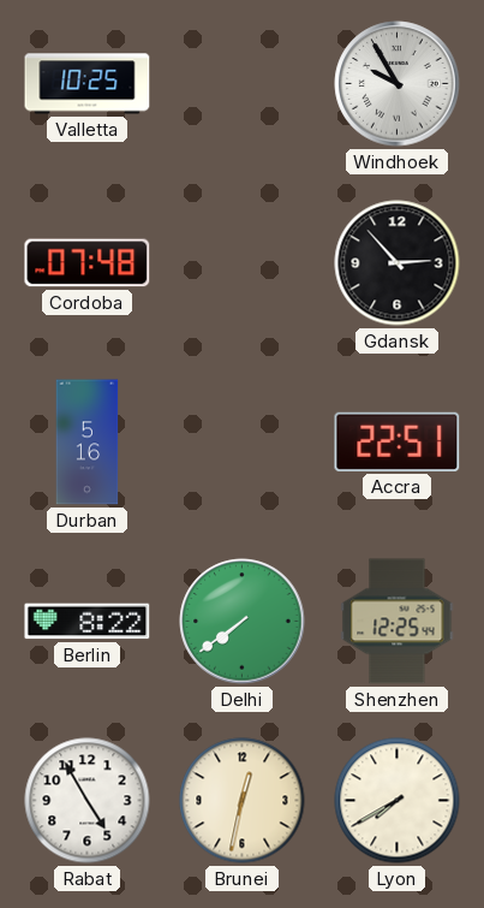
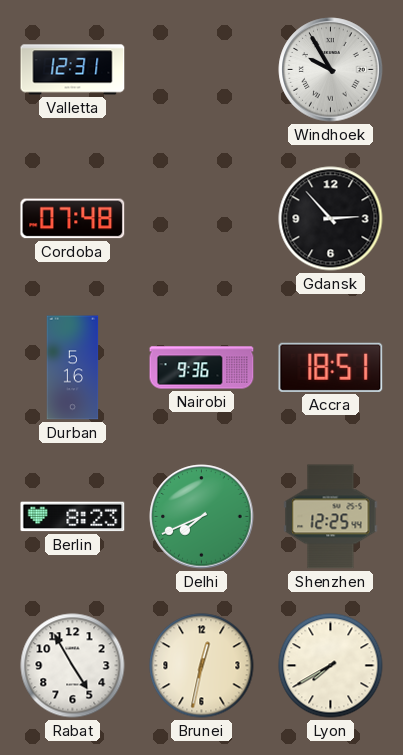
Valletta: 10:25 -> 12:31 (73, 70)
Nairobi: none -> 9:36 (202, 368)
Accra: 22:51 -> 18:51 (331, 367)
Berlin: 8:22 -> 8:23 (73, 517)
Delhi: 7:39 -> 7:41 (202, 517)
